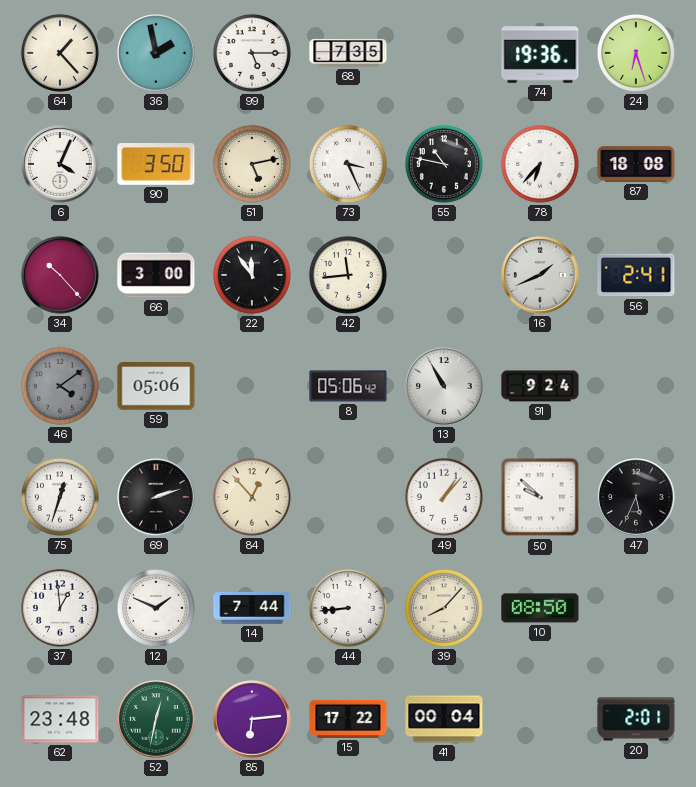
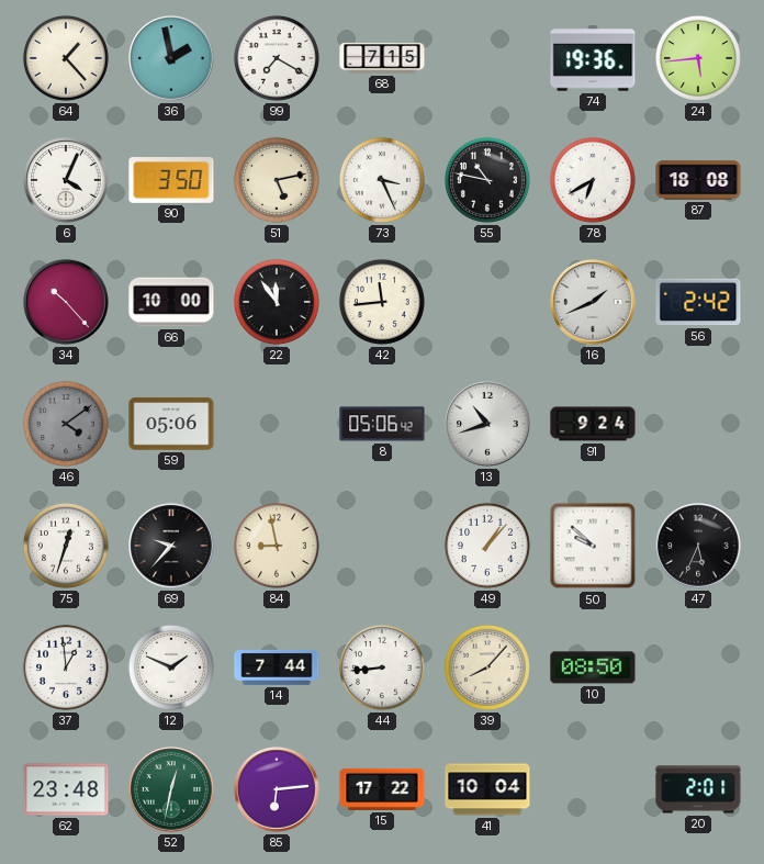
99: 5:15 -> 7:20 (277, 58)
68: 7:35 -> 7:15 (382, 58)
24: 6:27 -> 5:44 (698, 58)
78: 6:37 -> 6:40 (593, 180)
66: 3:00 -> 10:00 (171, 302)
56: 2:41 -> 2:42 (698, 302)
13: 10:55 -> 10:42 (487, 424)
69: 2:12 -> 9:37 (171, 546)
84: 12:53 -> 8:58 (277, 546)
41: 00:04 -> 10:04 (487, 789)
